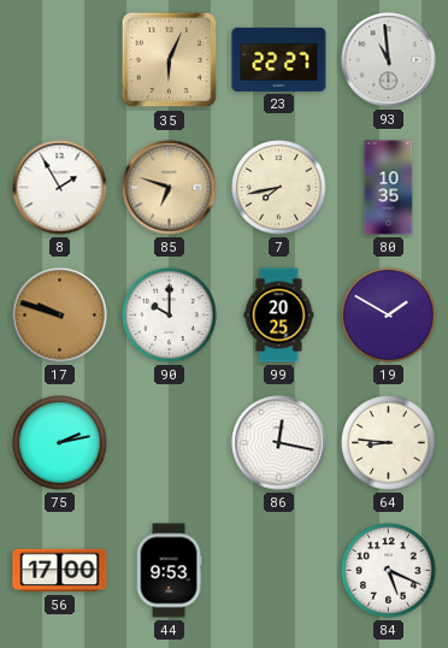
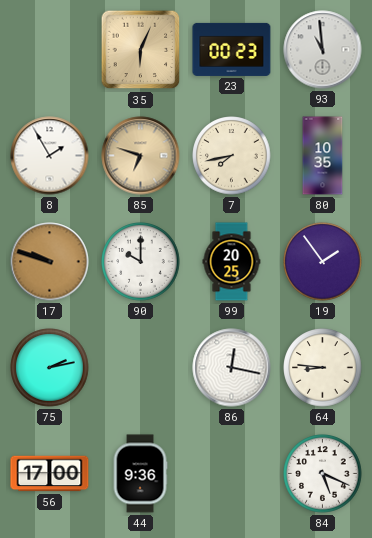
23: 22:27 -> 00:23 (232, 49)
19: 1:50 -> 1:54 (323, 262)
44: 9:53 -> 9:36 (140, 474)
